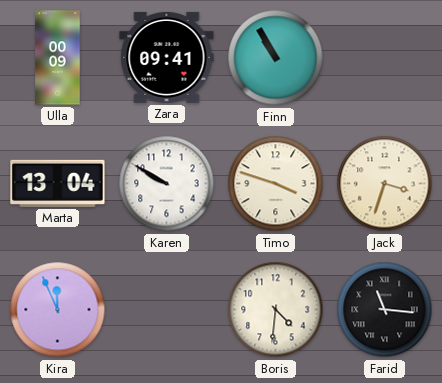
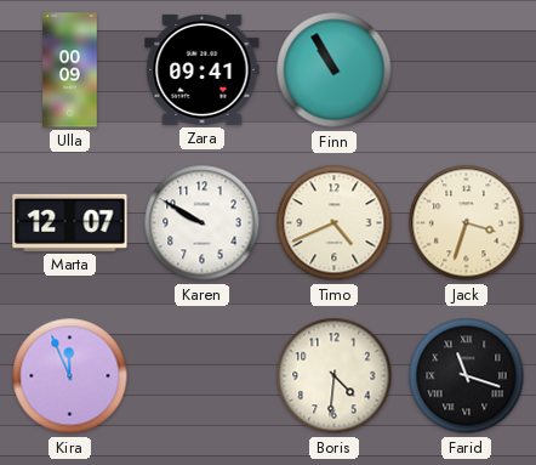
Marta: 13:04 -> 12:07 (70, 222)
Timo: 3:48 -> 4:41 (335, 223)
Farid: 11:16 -> 11:18 (467, 376)
